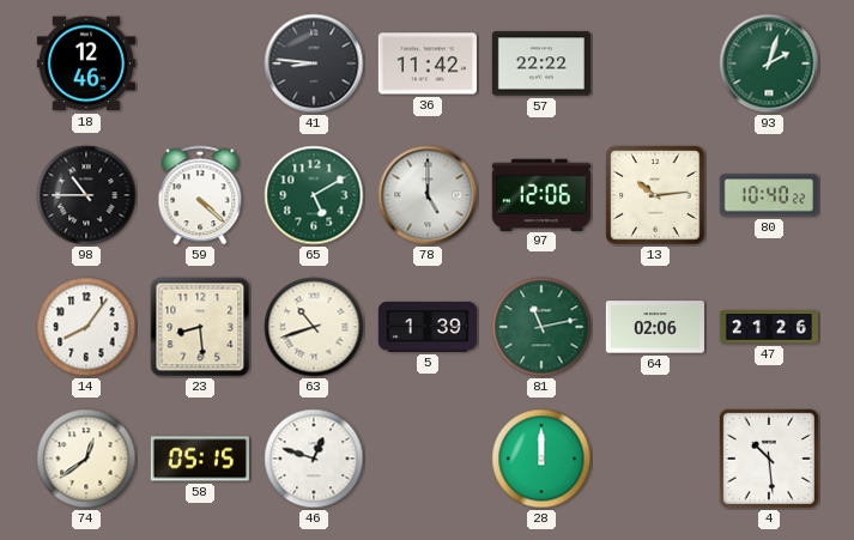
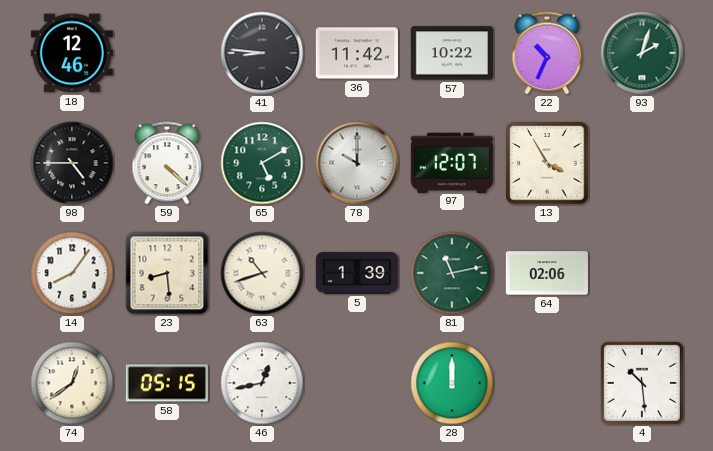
57: 22:22 -> 10:22 (452, 53)
22: none -> 10:34 (547, 53)
98: 10:45 -> 4:45 (72, 163)
78: 5:00 -> 10:00 (357, 163)
97: 12:06 -> 12:07 (452, 162)
13: 10:14 -> 3:55 (547, 163)
80: 10:40 -> none (769, 195)
47: 21:26 -> none (768, 327)
46: 12:48 -> 12:43 (262, 383)
